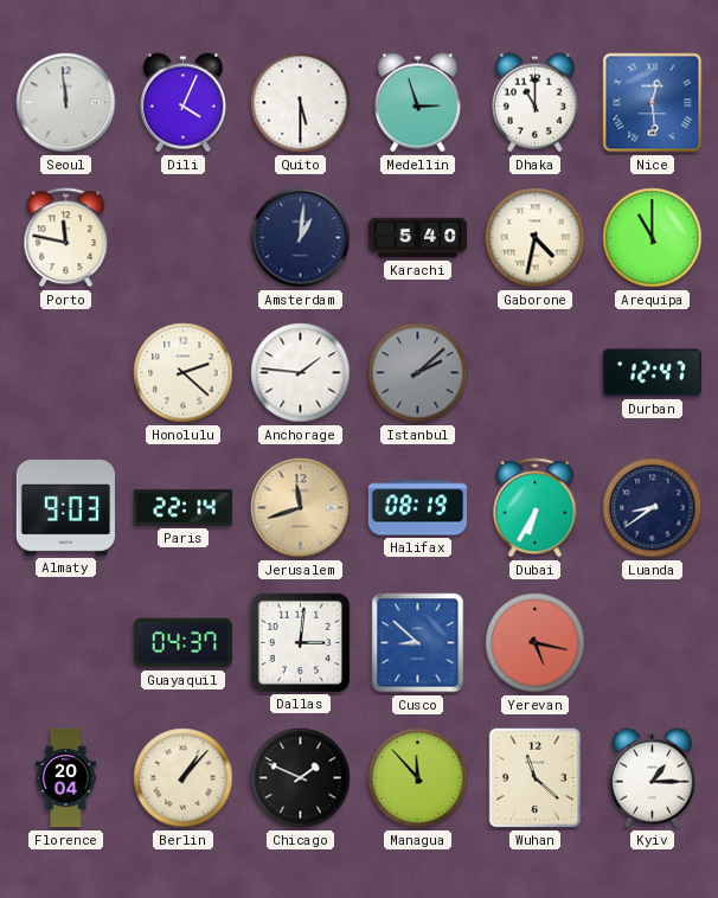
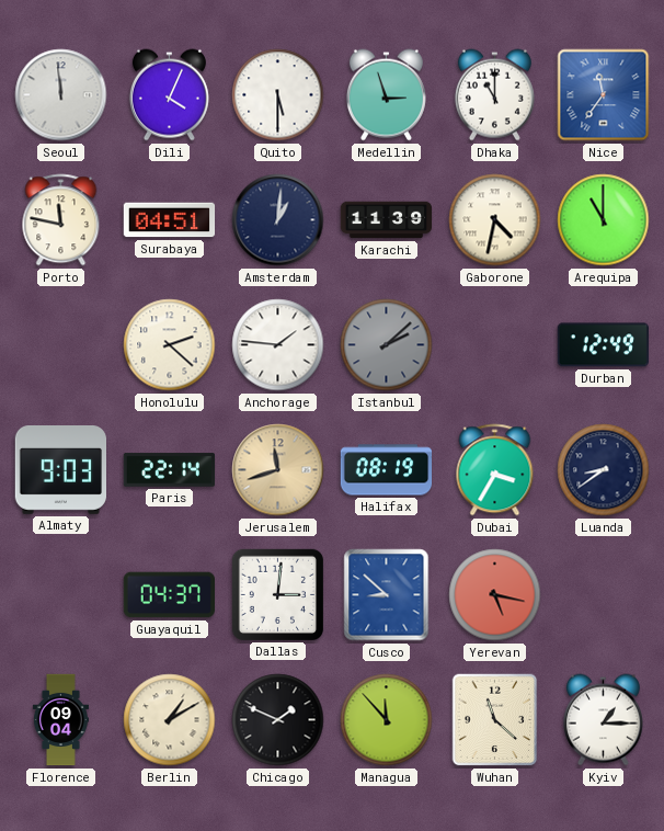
Nice: 12:29 -> 11:36 (604, 95)
Surabaya: none -> 04:51 (170, 220)
Karachi: 5:40 -> 11:39 (387, 220)
Durban: 12:47 -> 12:49 (603, 345)
Dubai: 6:35 -> 3:35 (495, 470)
Florence: 20:04 -> 09:04 (60, 720)
Berlin: 1:07 -> 1:10 (170, 720)
